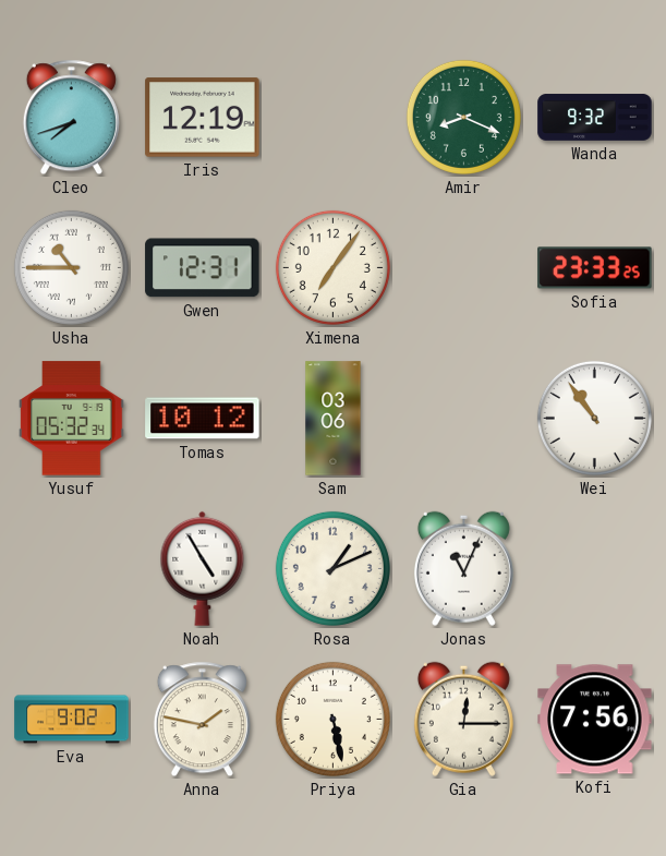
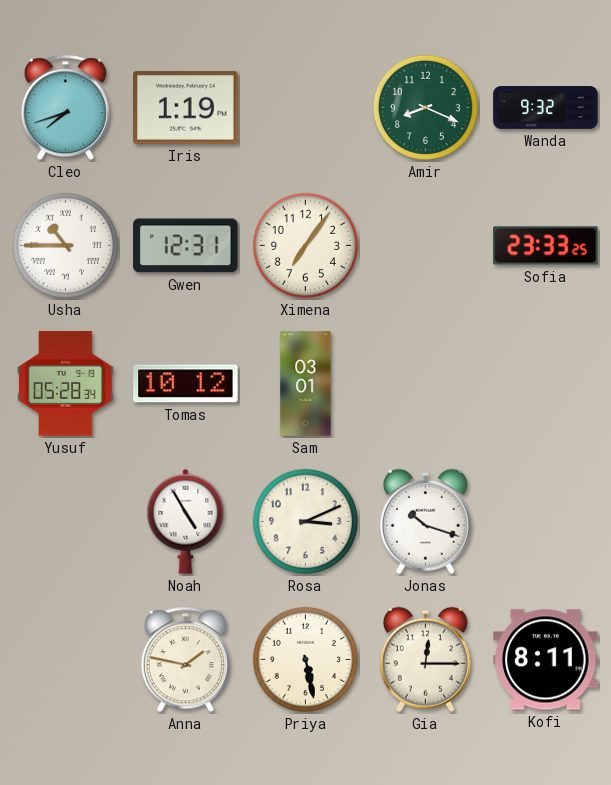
Iris: 12:19 -> 1:19 (186, 108)
Yusuf: 05:32 -> 05:28 (66, 384)
Sam: 03:06 -> 03:01 (306, 384)
Wei: 10:54 -> none (594, 418)
Rosa: 1:11 -> 3:11 (305, 521)
Jonas: 11:04 -> 10:18 (425, 521)
Eva: 9:02 -> none (72, 720)
Kofi: 7:56 -> 8:11 (546, 660)
